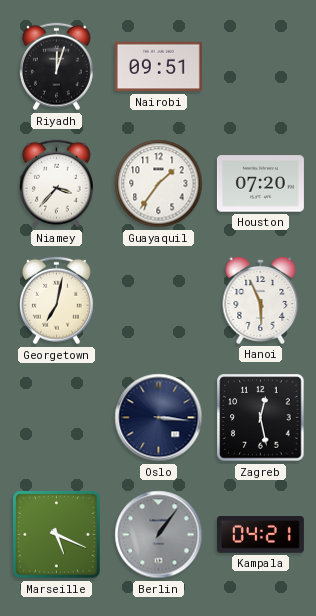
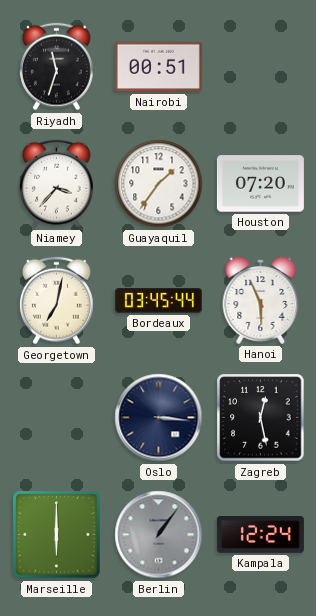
Riyadh: 12:03 -> 11:33 (57, 67)
Nairobi: 09:51 -> 00:51 (158, 67)
Bordeaux: none -> 03:45 (158, 301)
Marseille: 5:19 -> 6:00 (57, 535)
Kampala: 04:21 -> 12:24 (260, 535)
